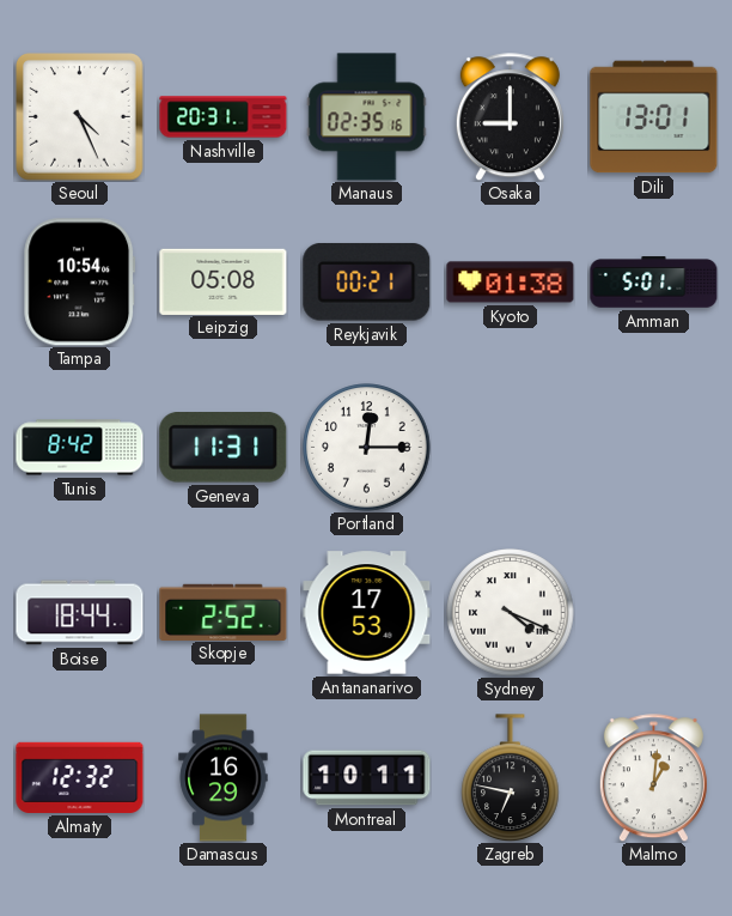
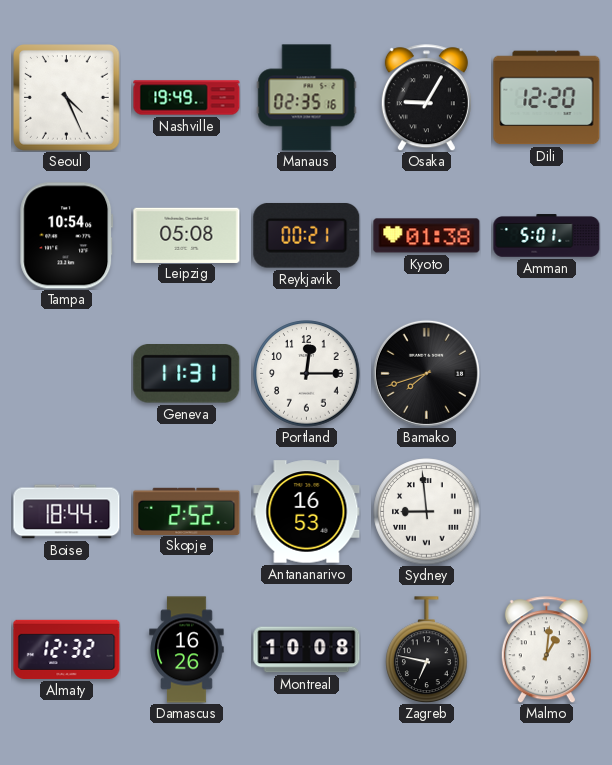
Nashville: 20:31 -> 19:49 (187, 98)
Osaka: 9:00 -> 9:05 (426, 98)
Dili: 13:01 -> 12:20 (547, 98)
Tunis: 8:42 -> none (80, 448)
Bamako: none -> 7:42 (426, 373)
Antananarivo: 17:53 -> 16:53 (307, 512)
Sydney: 4:19 -> 8:59 (427, 512)
Damascus: 16:29 -> 16:26 (187, 650)
Montreal: 10:11 -> 10:08 (307, 650)
